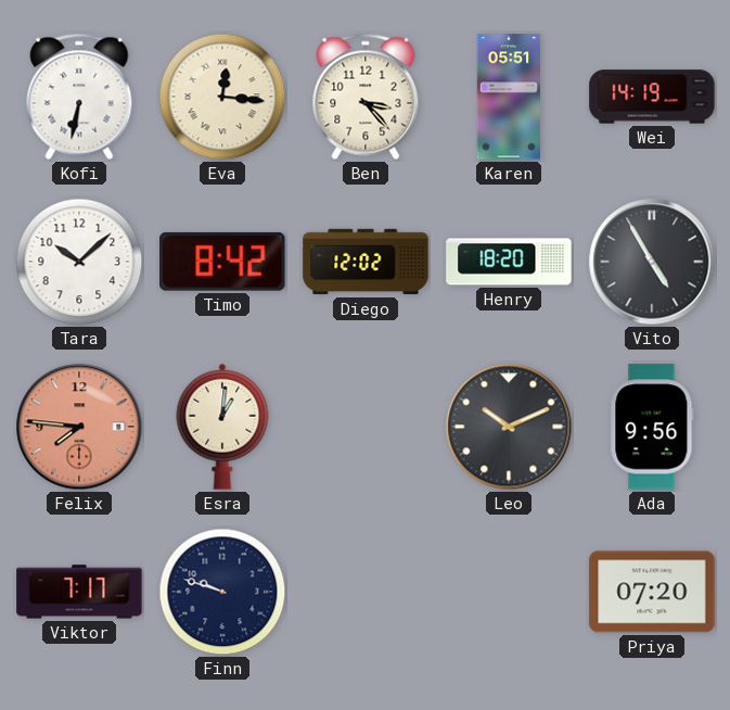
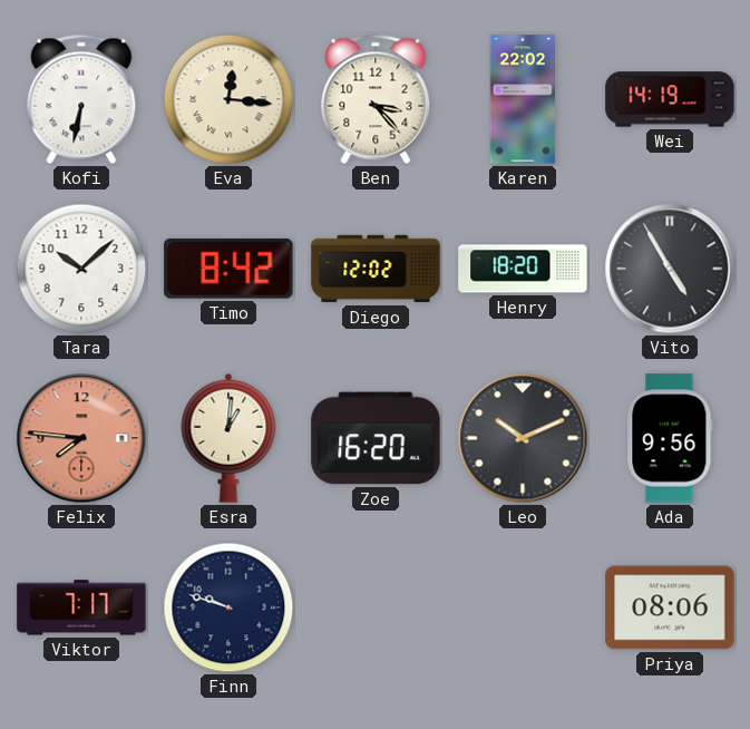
Karen: 05:51 -> 22:02 (523, 99)
Zoe: none -> 16:20 (376, 438)
Priya: 07:20 -> 08:06 (670, 607)
